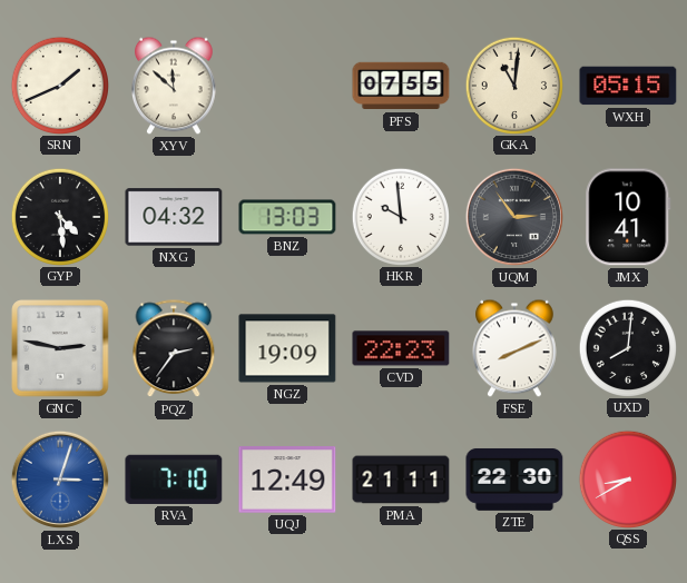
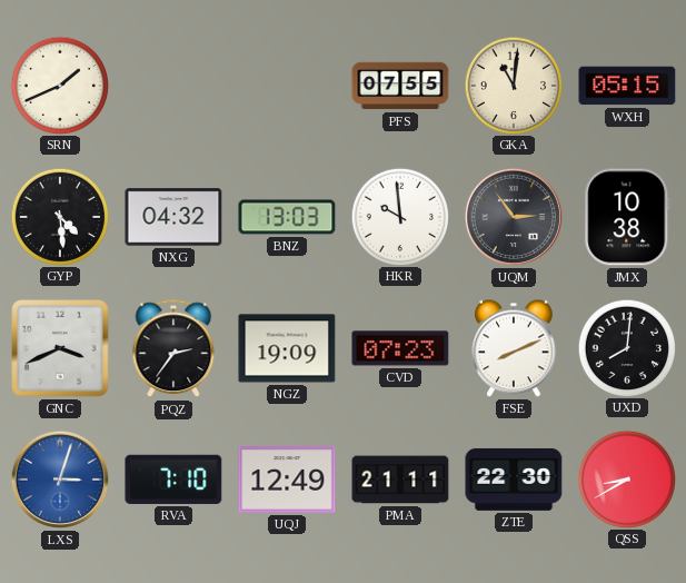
XYV: 11:52 -> none (175, 86)
JMX: 10:41 -> 10:38 (627, 217)
GNC: 2:47 -> 3:41 (60, 348)
CVD: 22:23 -> 07:23 (400, 348)
